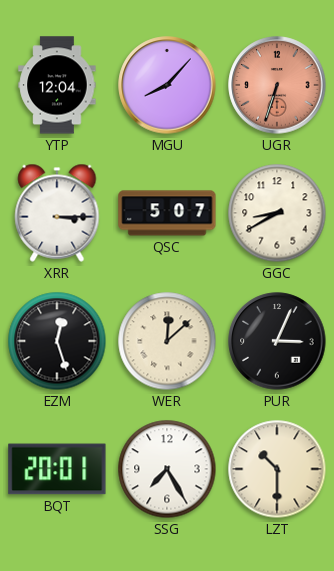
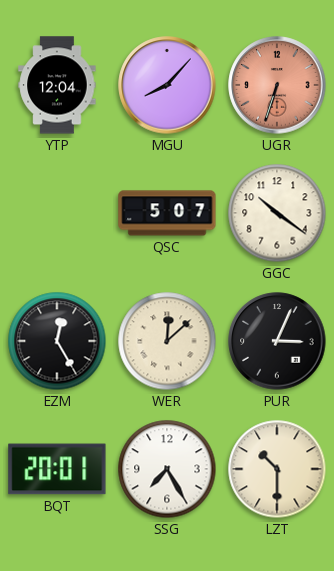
XRR: 3:15 -> none (57, 213)
GGC: 8:40 -> 10:21 (277, 213)
EZM: 12:27 -> 12:25 (57, 341)
